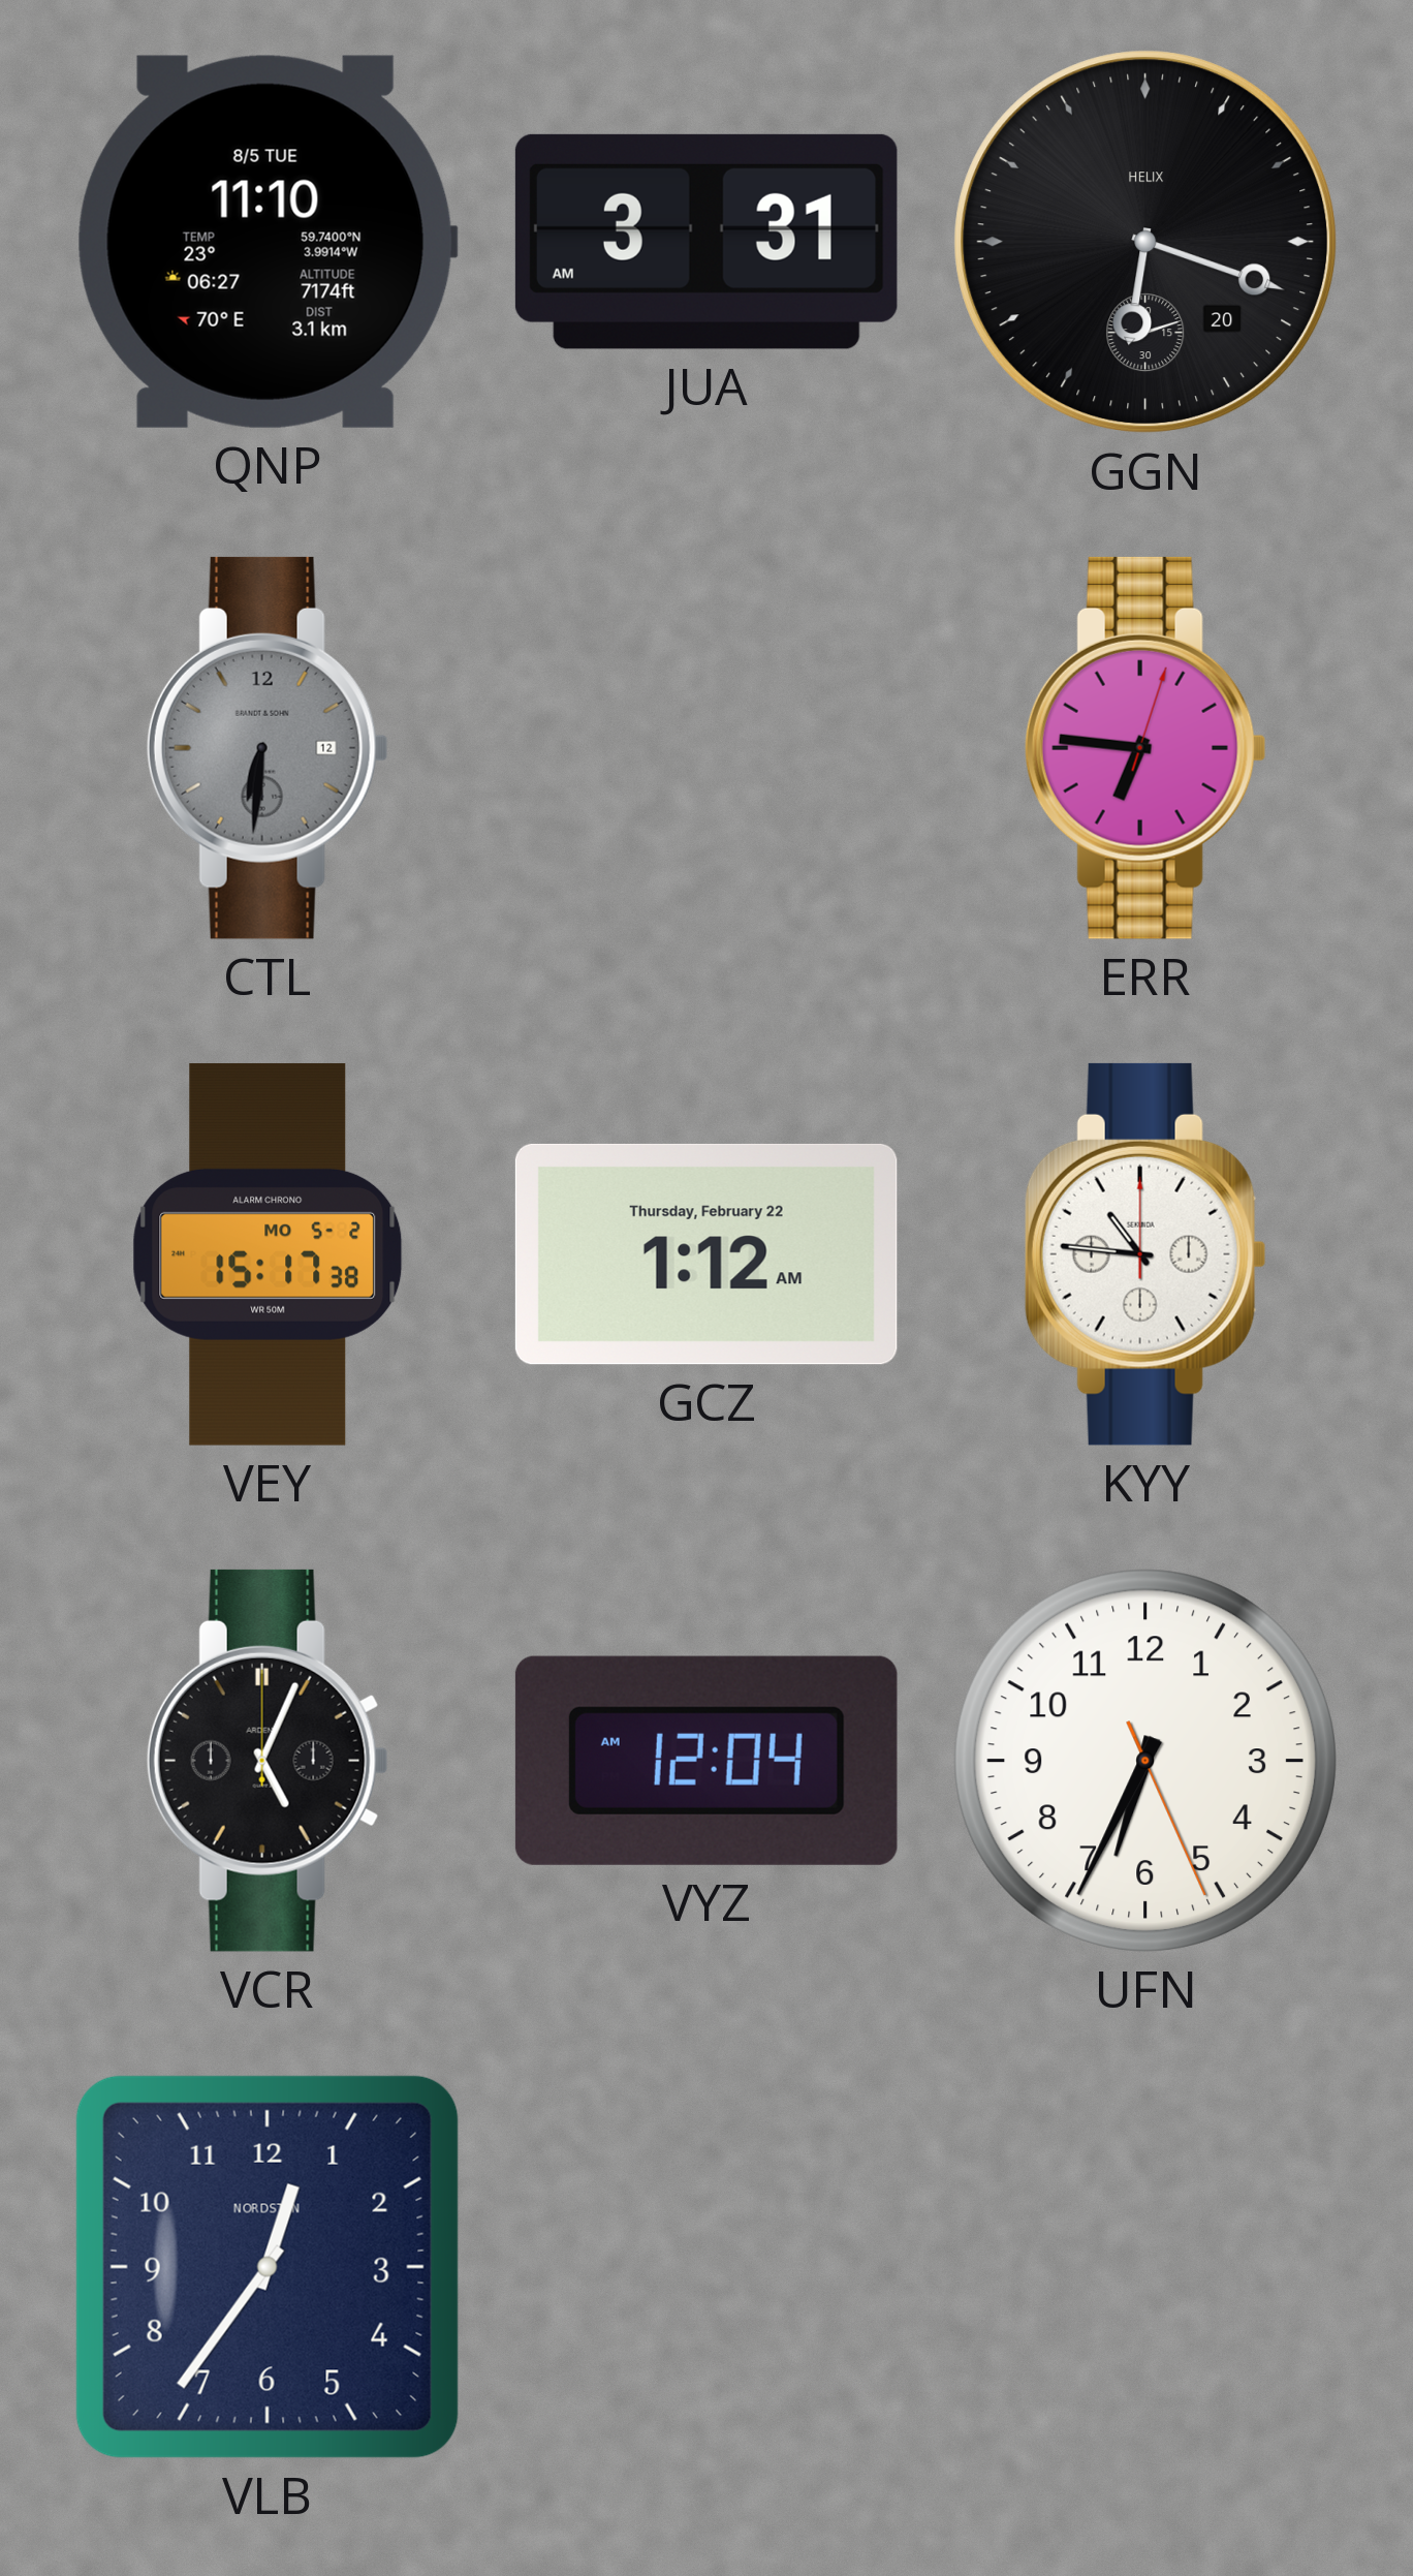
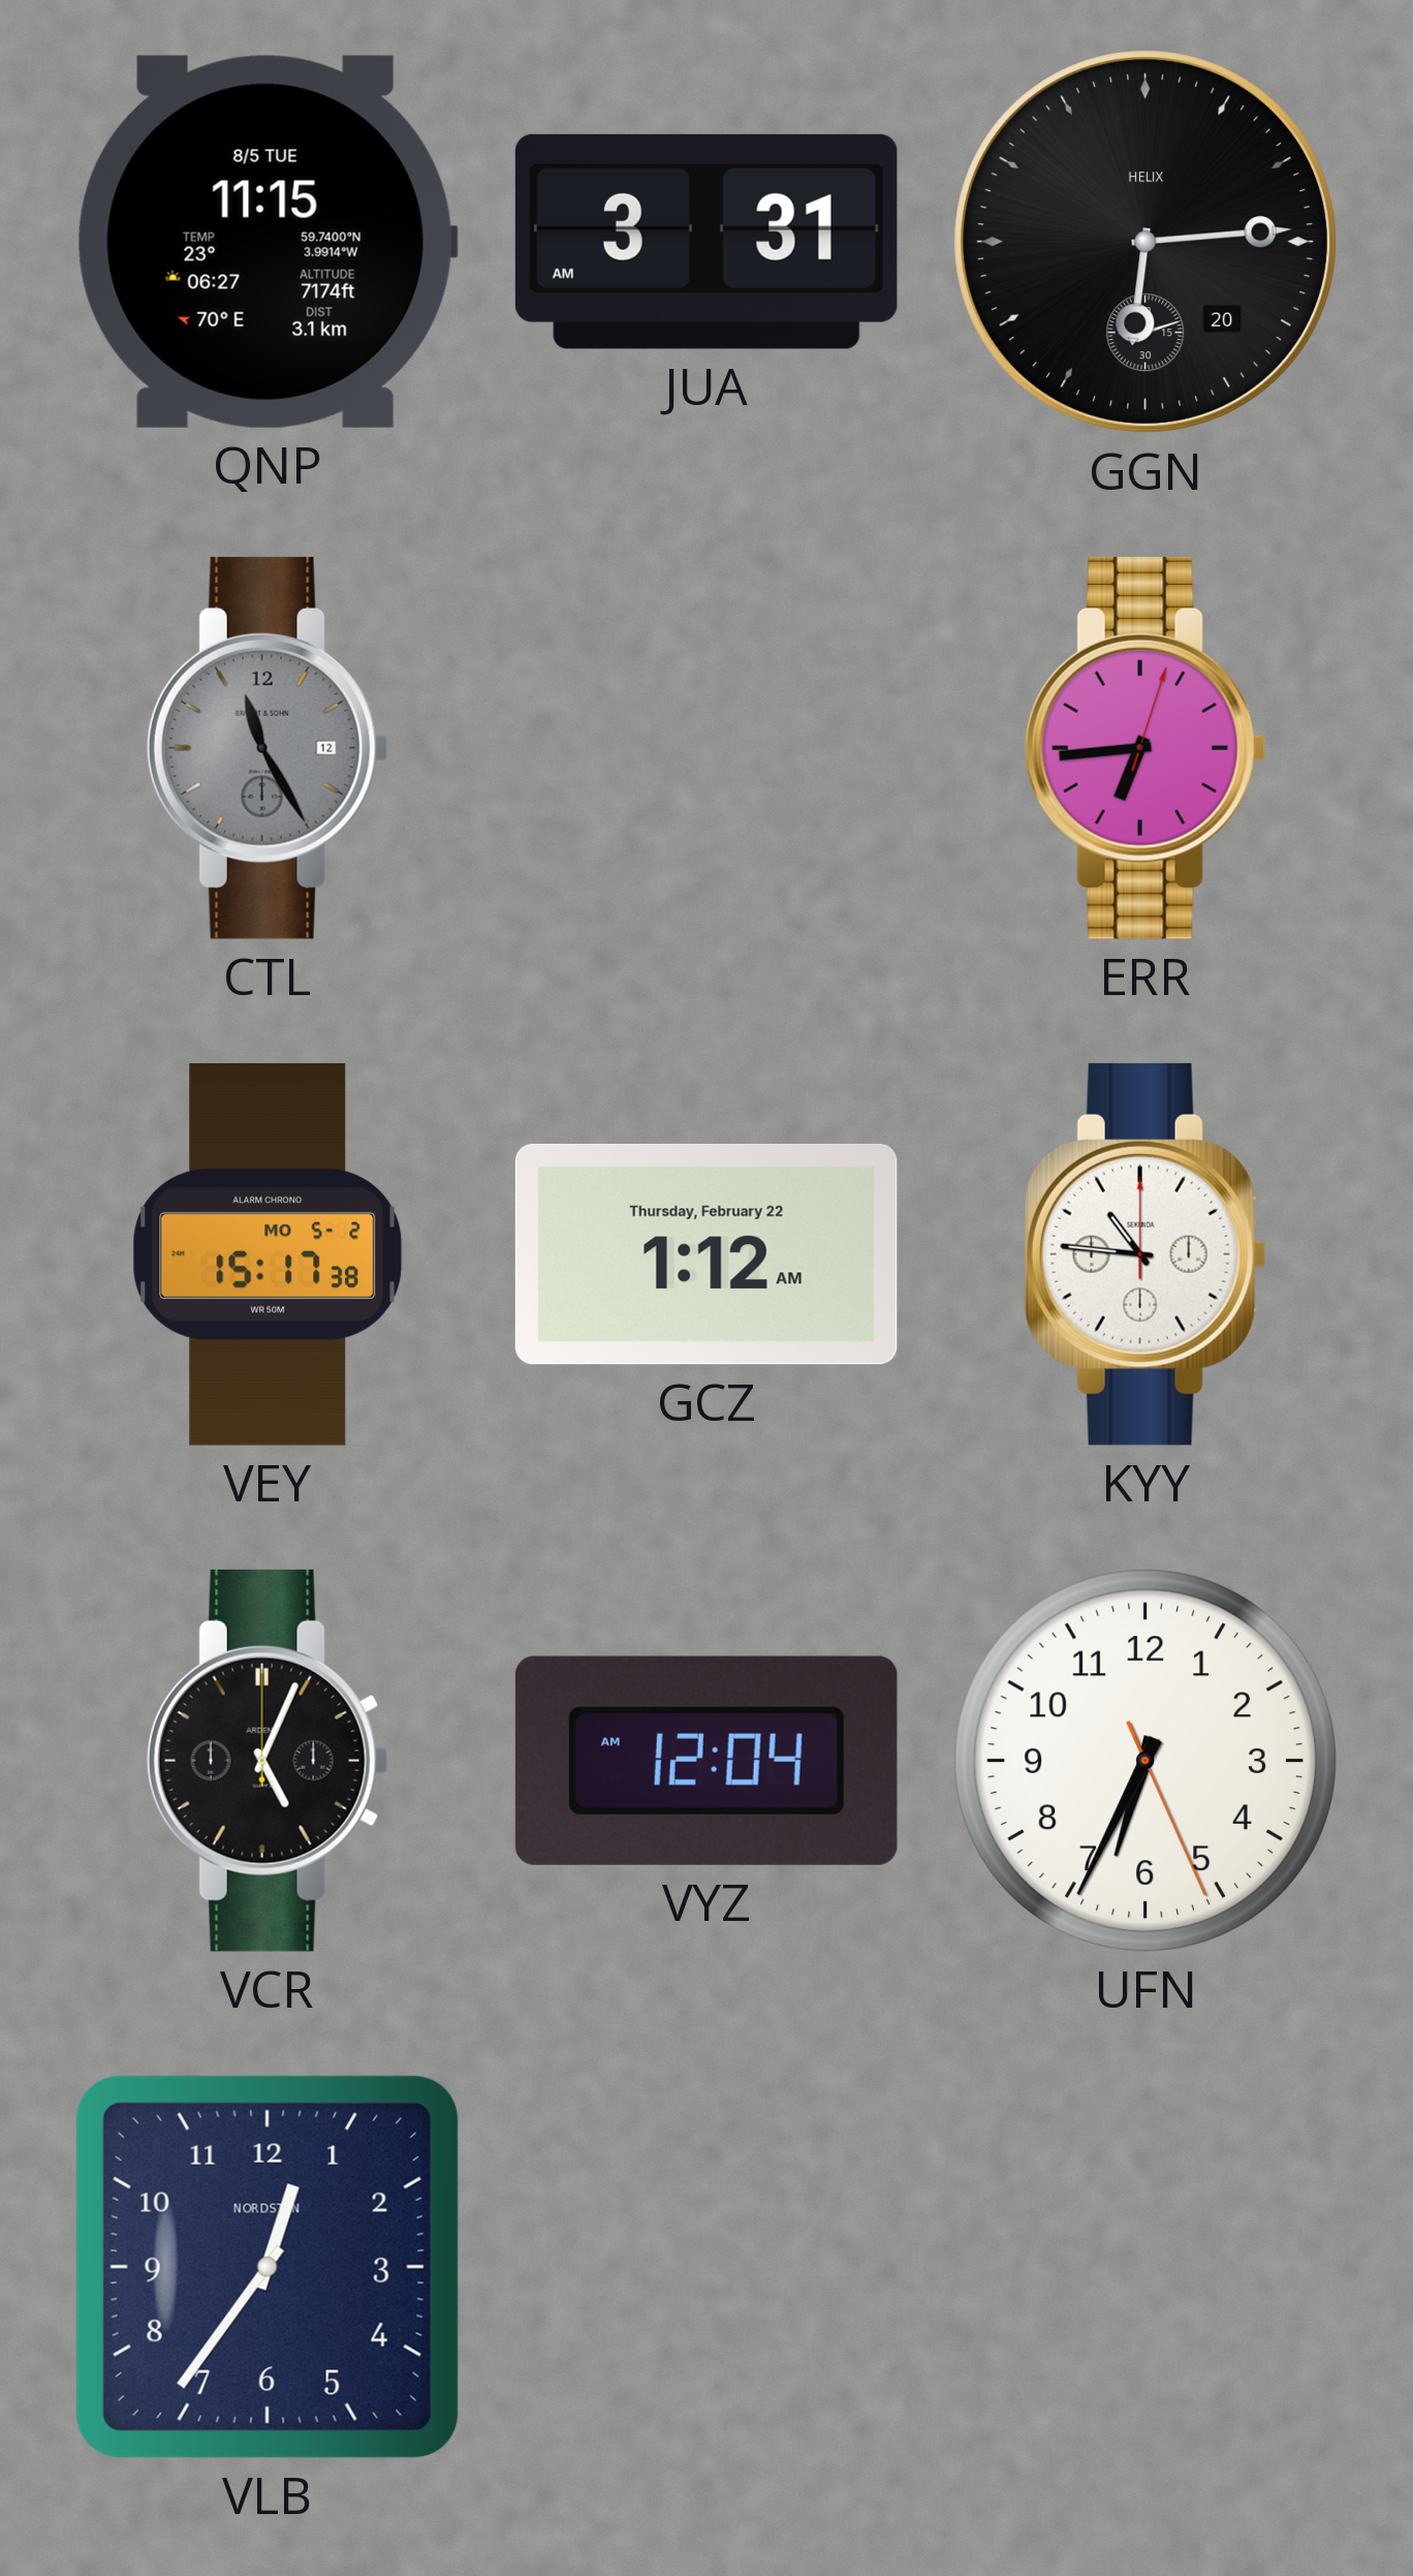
QNP: 11:10 -> 11:15 (268, 242)
GGN: 6:18 -> 6:14 (1145, 242)
CTL: 6:31 -> 11:25 (268, 748)
ERR: 6:46 -> 6:44 (1145, 748)
